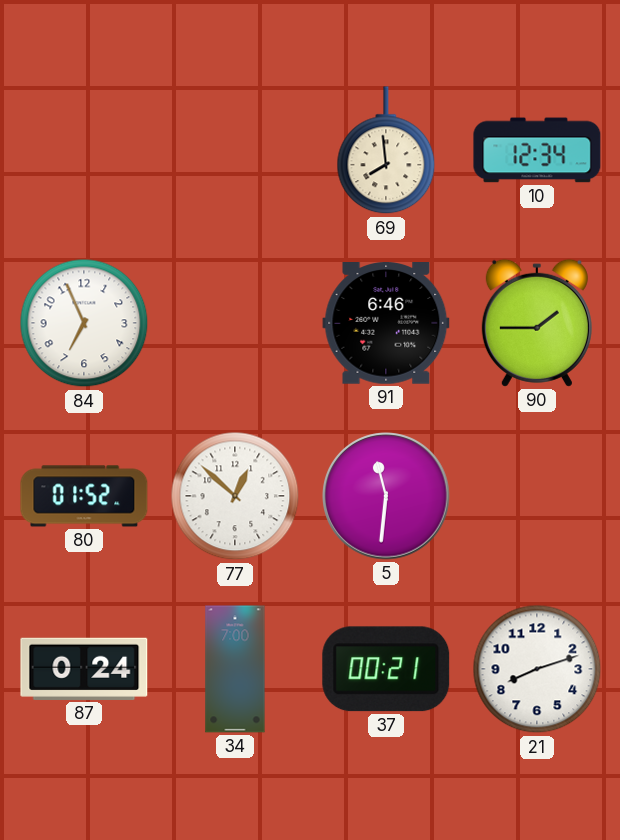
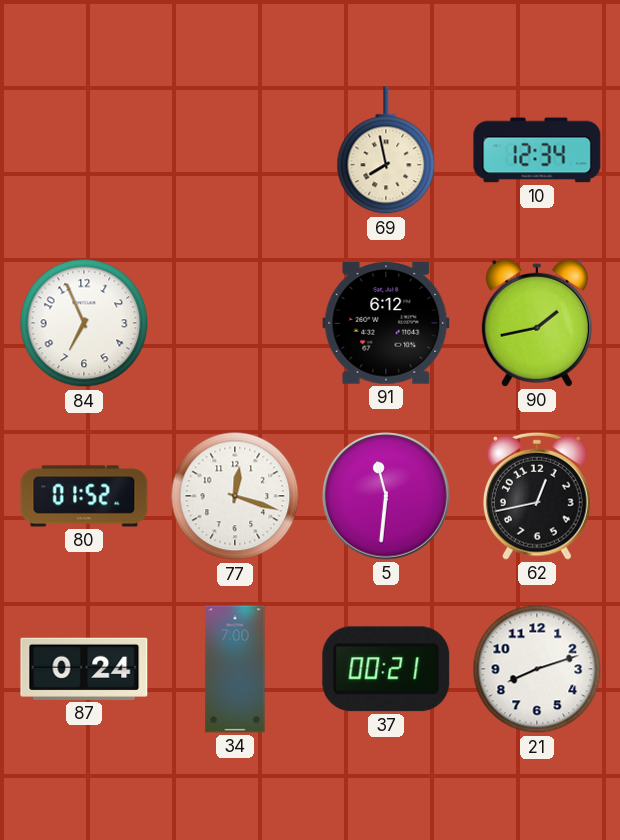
69: 7:59 -> 7:58 (386, 151)
91: 6:46 -> 6:12 (386, 324)
90: 1:45 -> 1:43 (537, 323)
77: 12:52 -> 12:18 (235, 496)
62: none -> 12:43 (537, 496)
